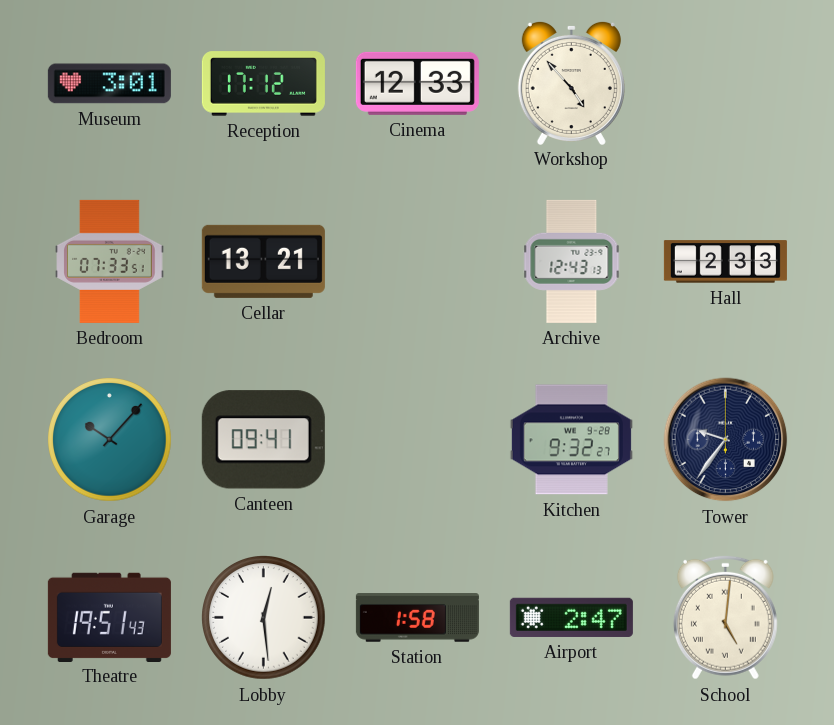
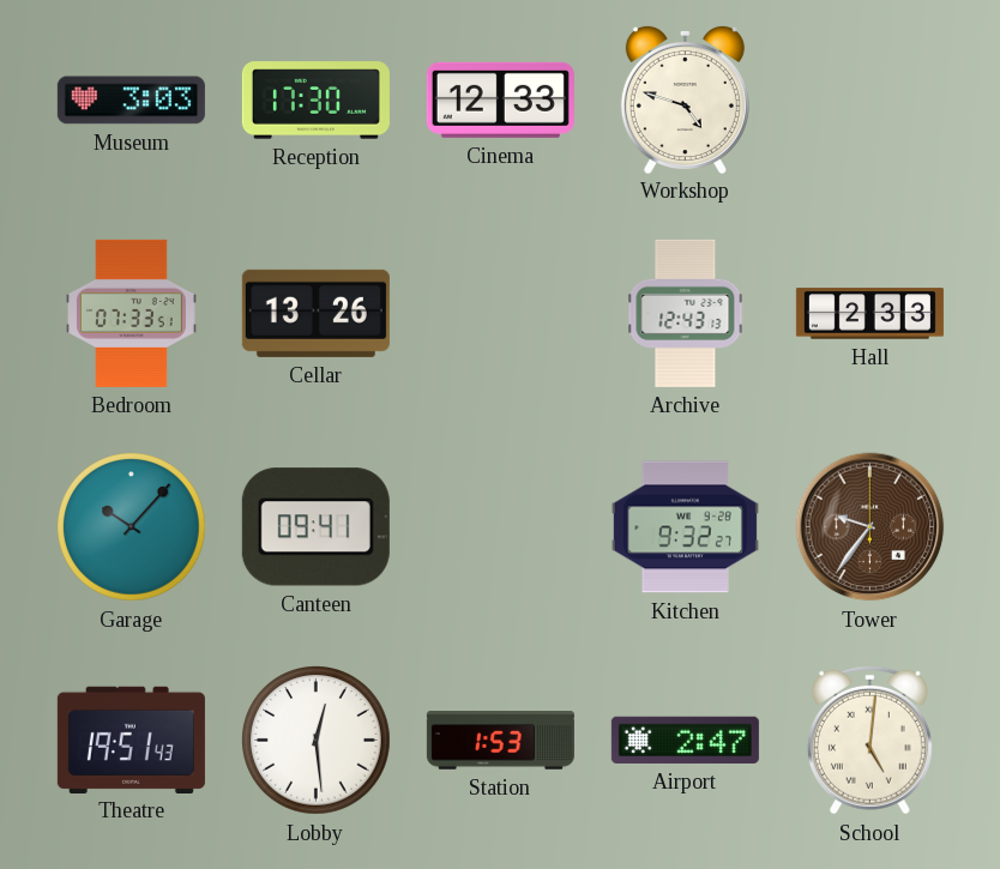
Museum: 3:01 -> 3:03 (131, 101)
Reception: 17:12 -> 17:30 (315, 101)
Workshop: 4:53 -> 4:48 (685, 98)
Cellar: 13:21 -> 13:26 (315, 313)
Tower dial: navy -> brown (871, 527)
Station: 1:58 -> 1:53 (500, 741)
